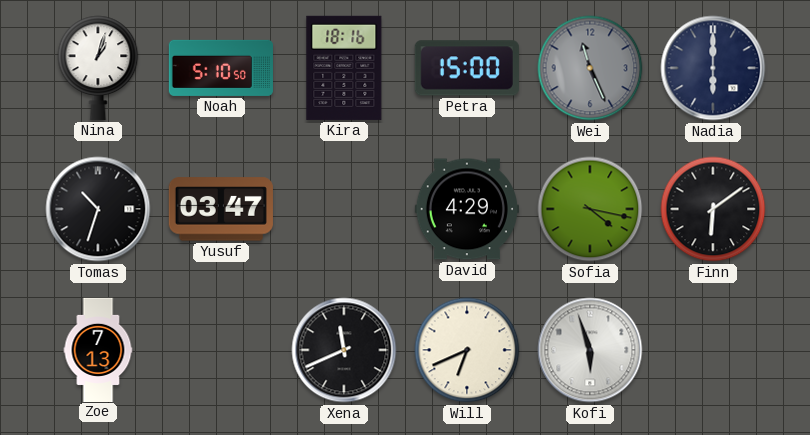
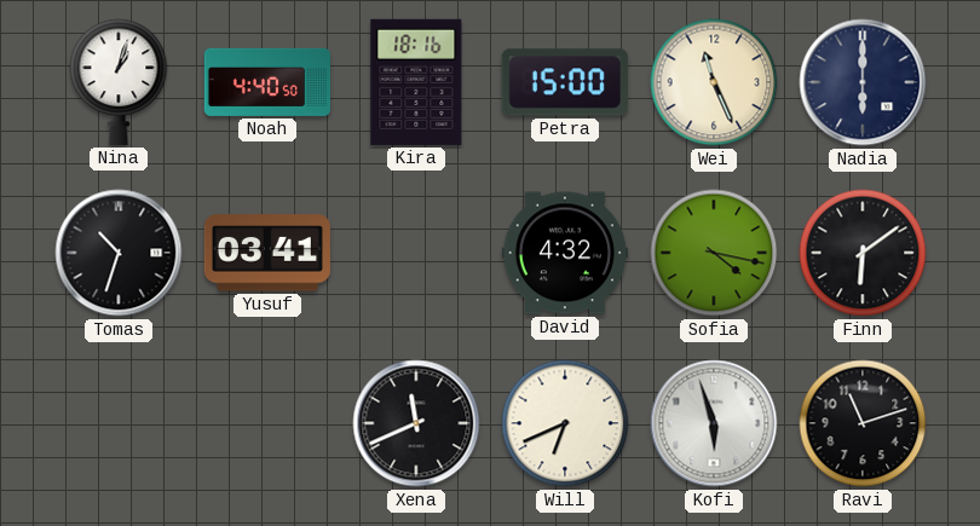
Noah: 5:10 -> 4:40 (267, 82)
Wei dial: grey -> cream (714, 82)
Yusuf: 03:47 -> 03:41 (267, 253)
David: 4:29 -> 4:32 (565, 253)
Zoe: 7:13 -> none (98, 349)
Ravi: none -> 11:12 (863, 423)
